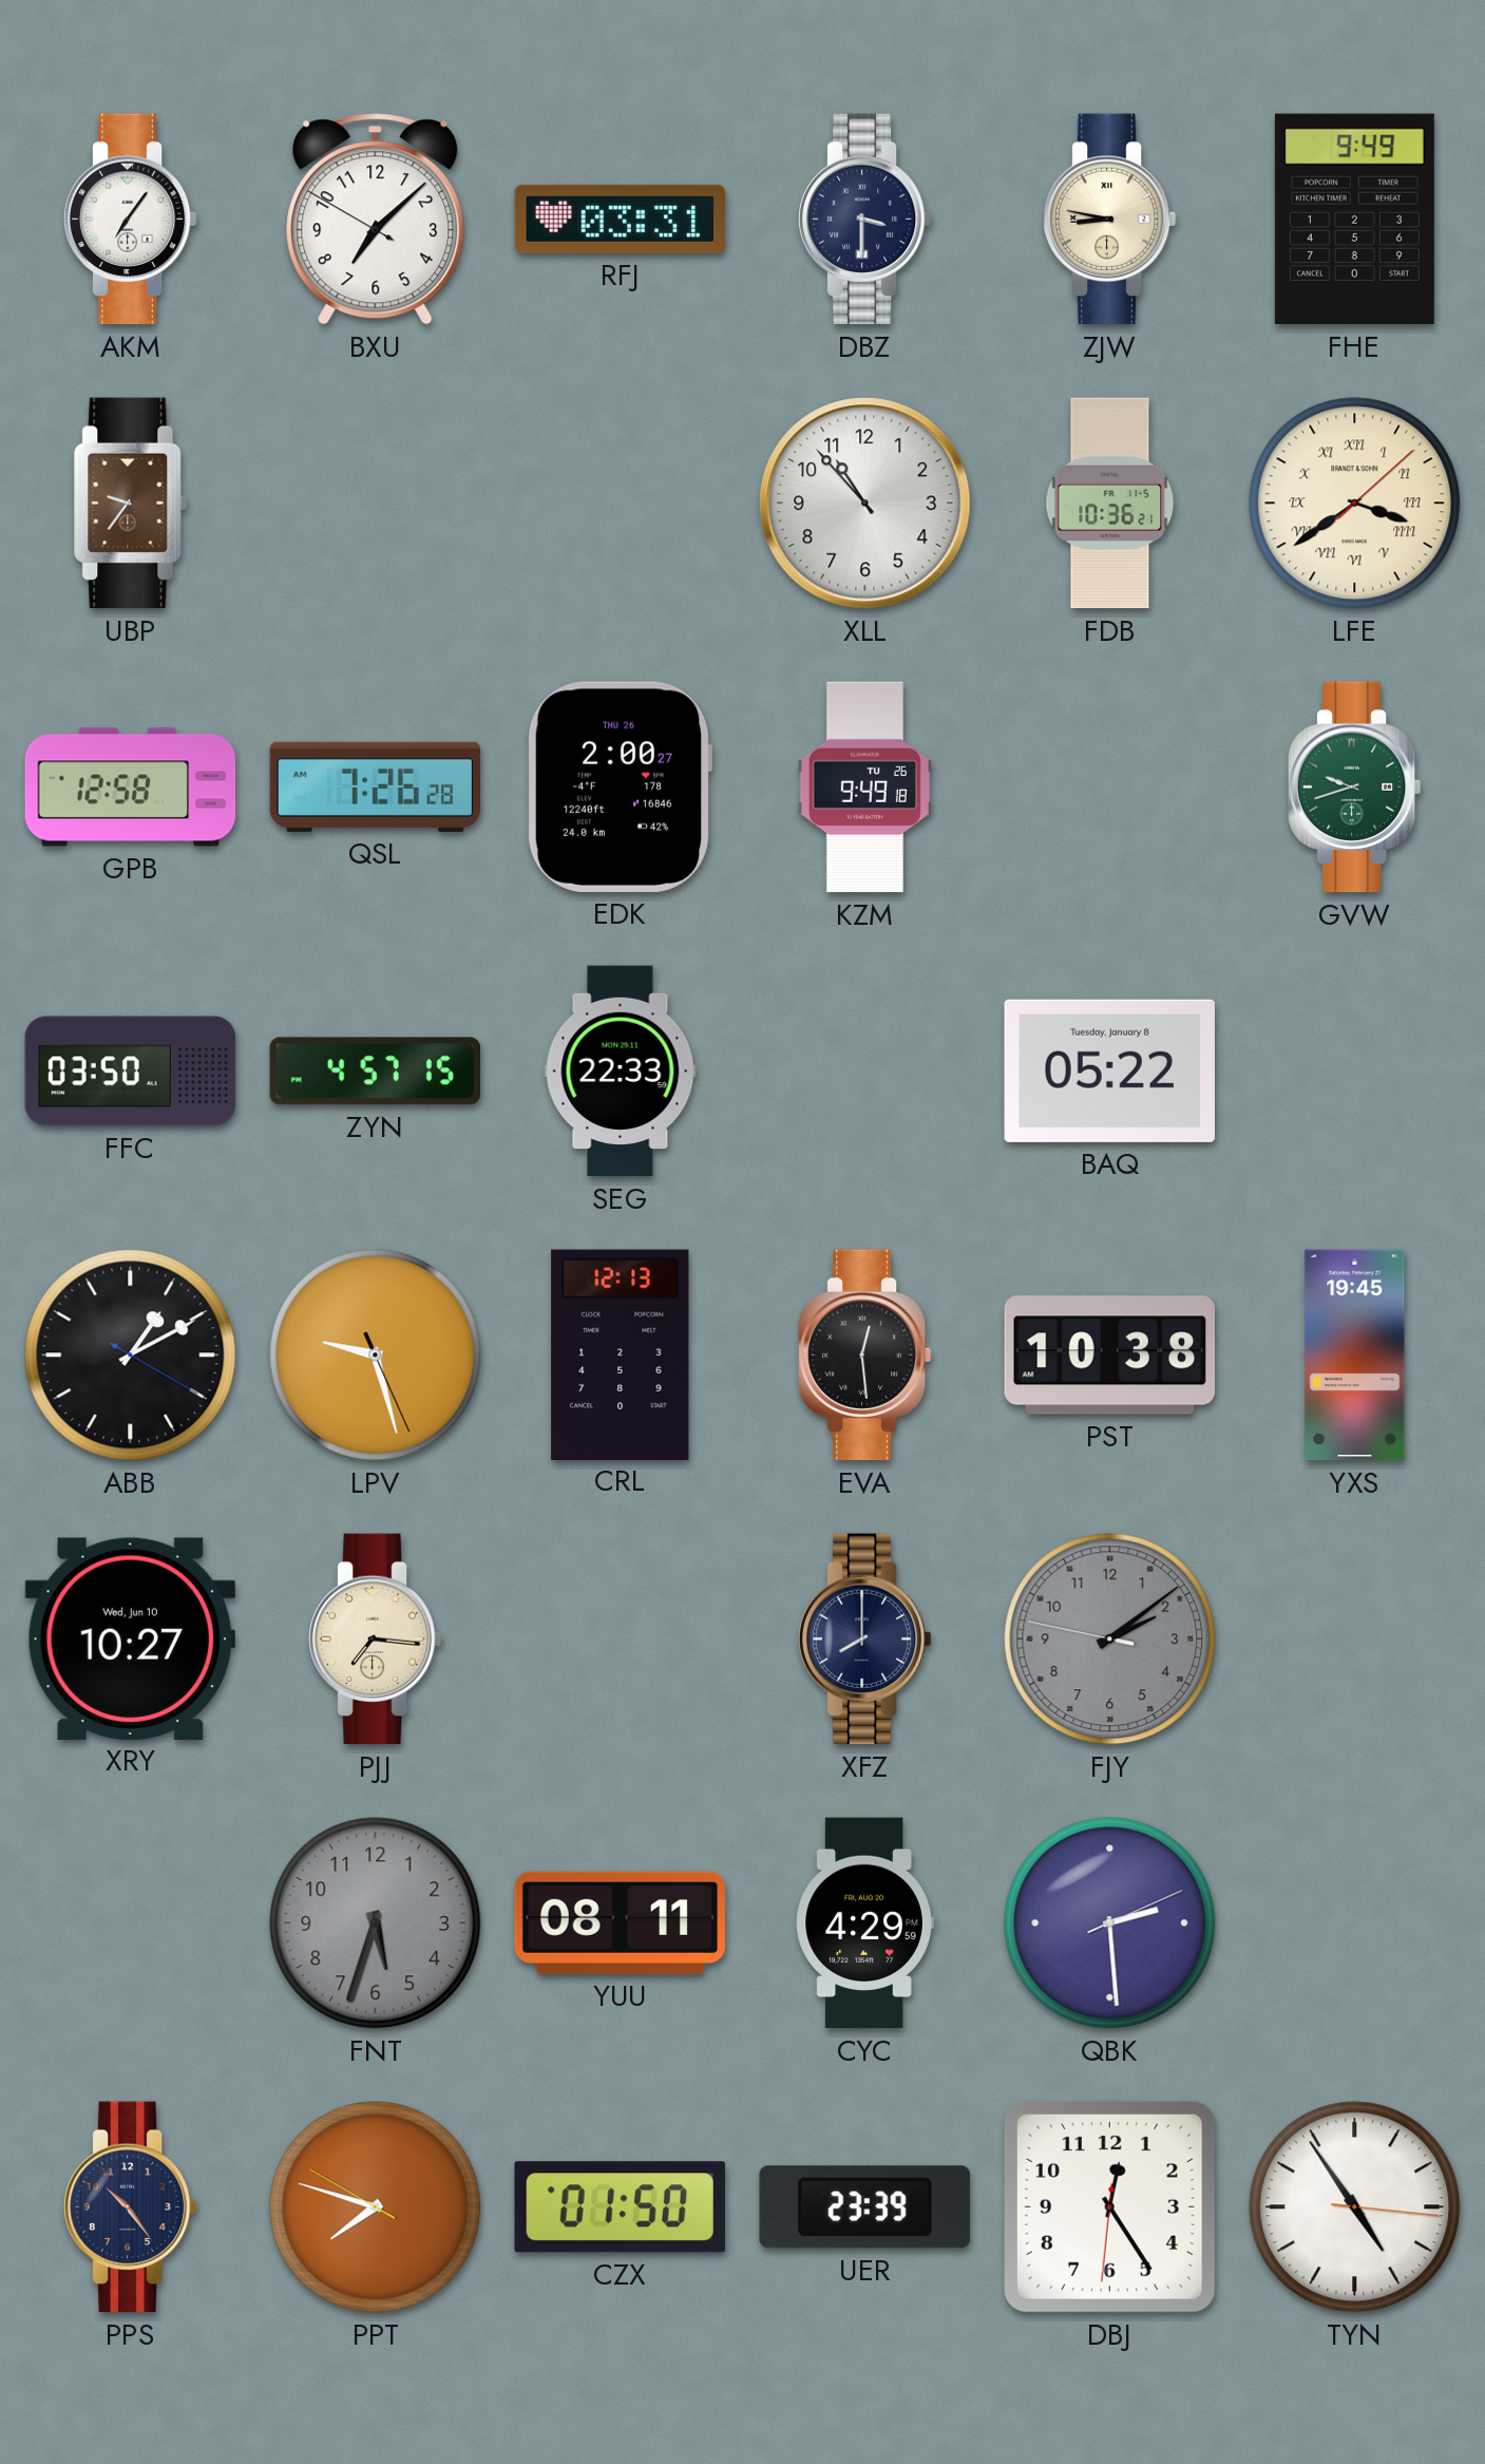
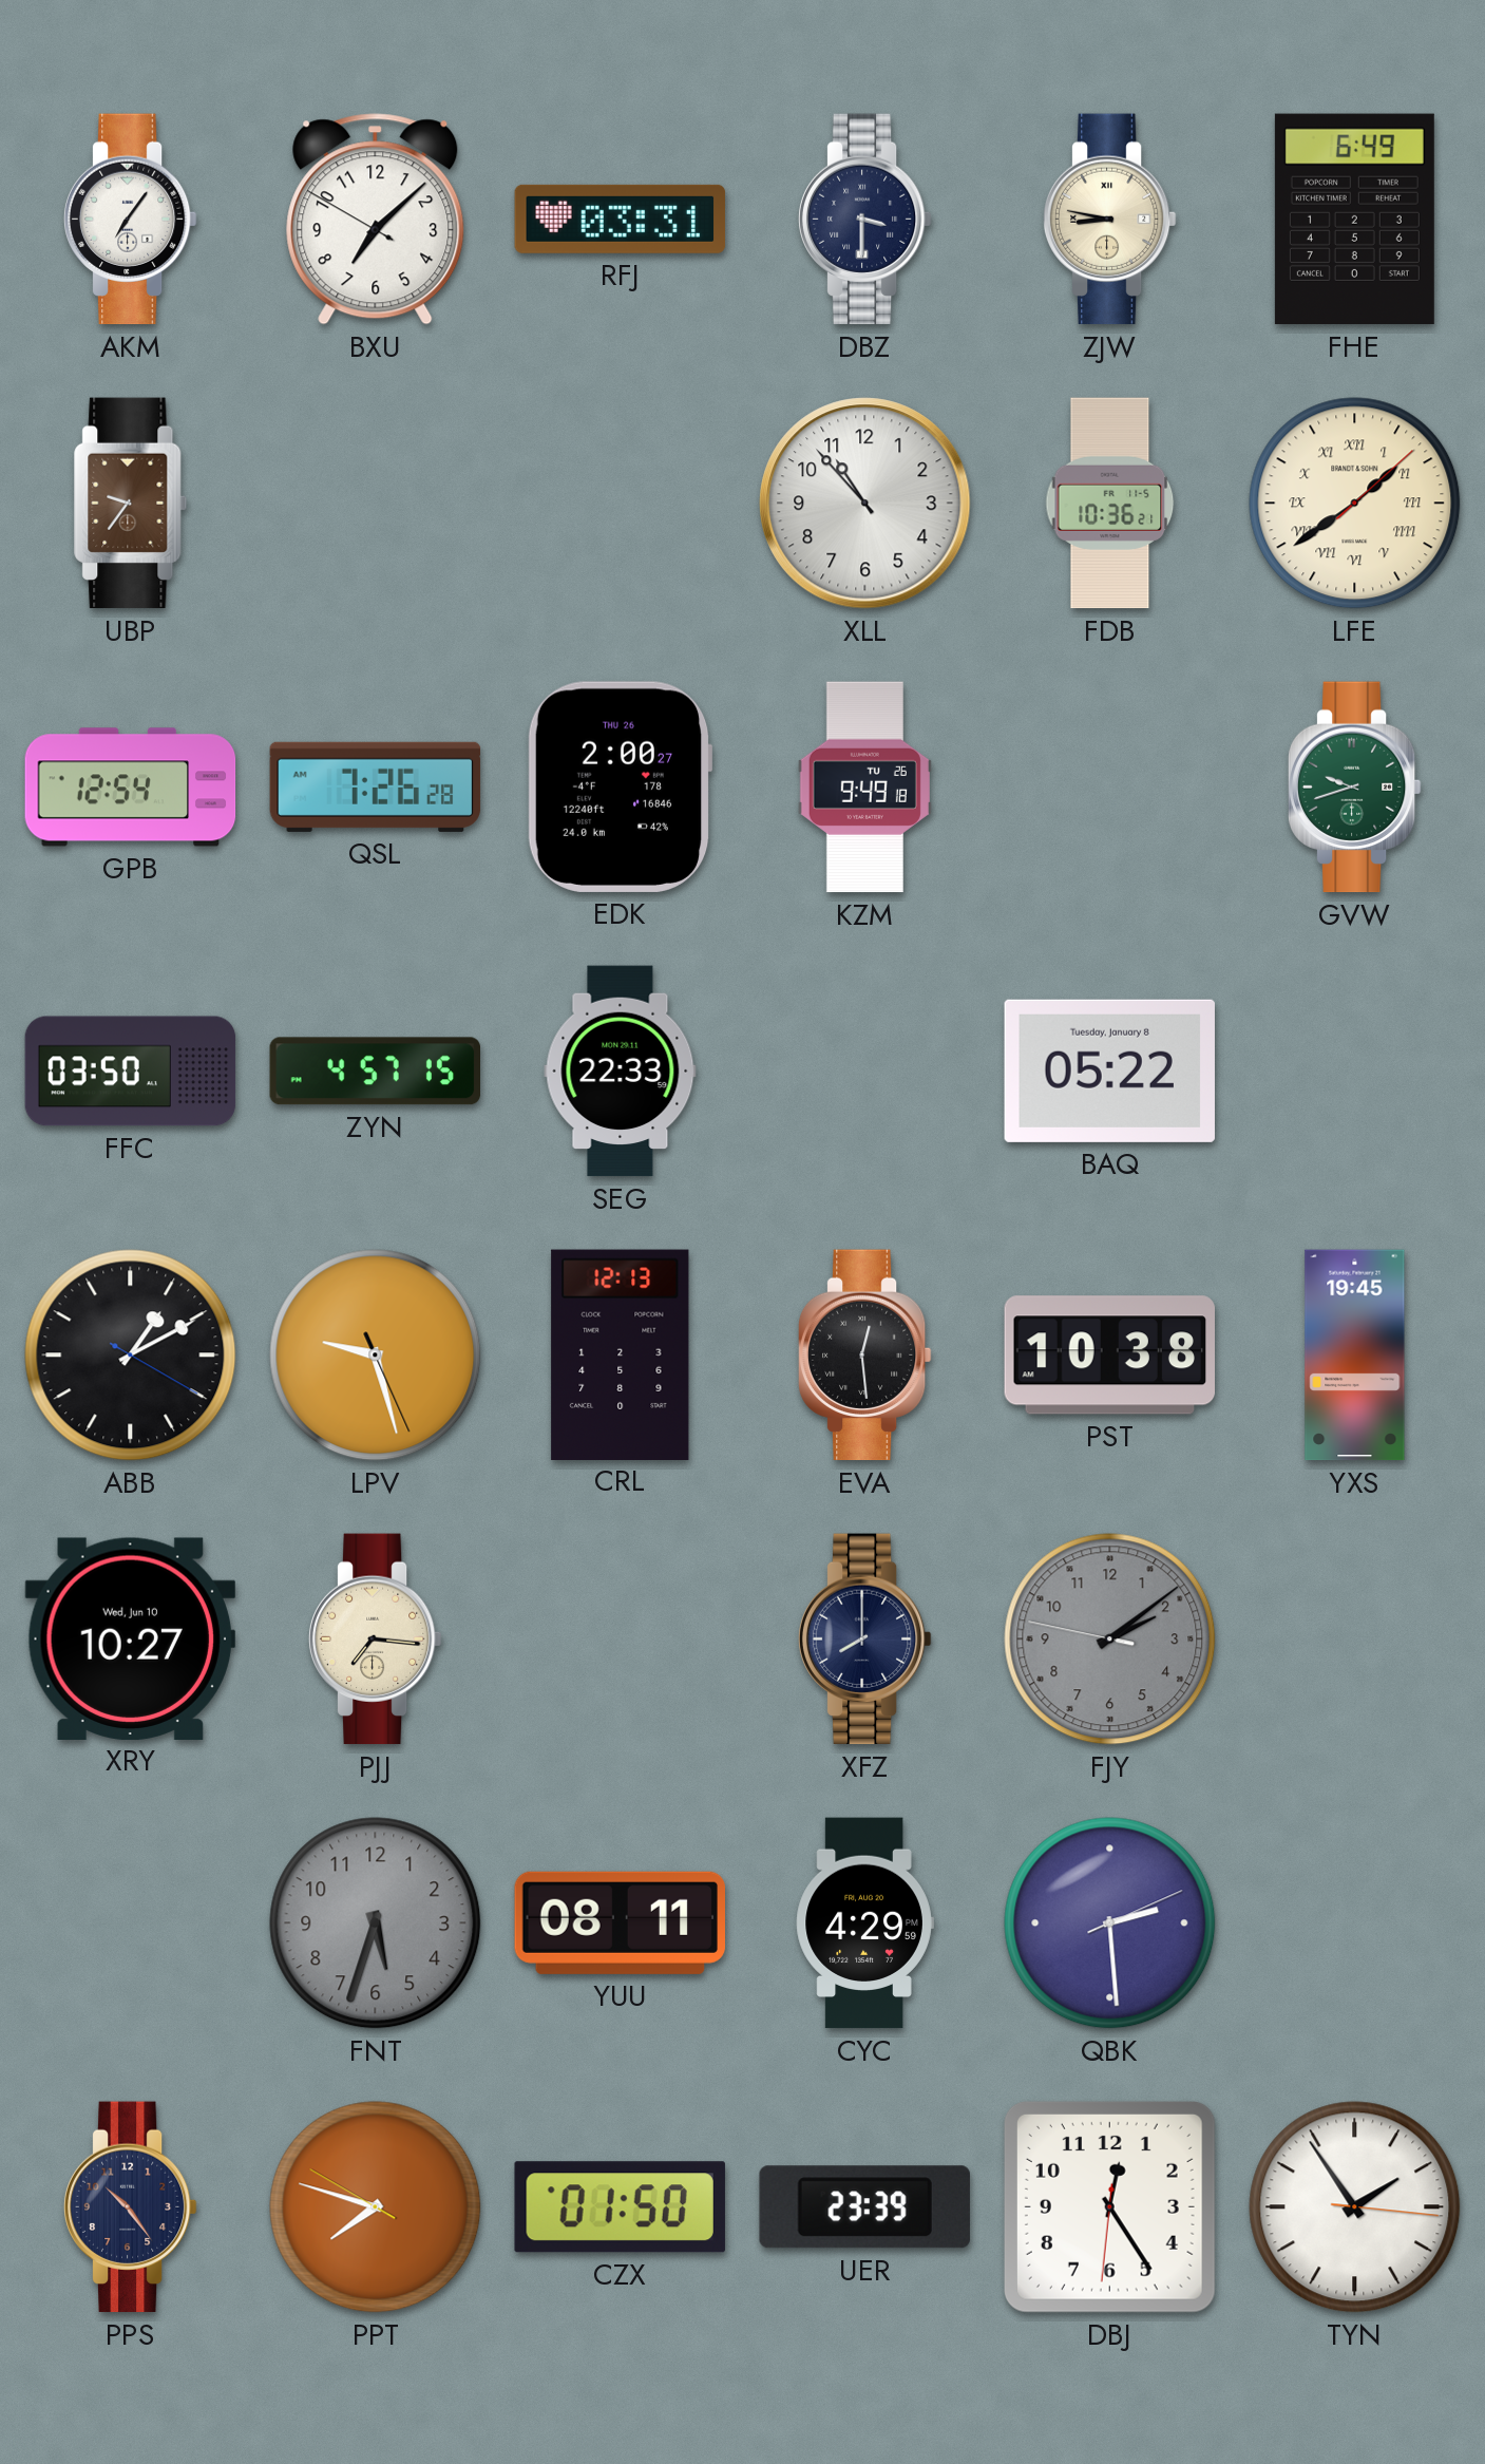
FHE: 9:49 -> 6:49 (1354, 220)
LFE: 3:39 -> 1:39 (1355, 504)
GPB: 12:58 -> 12:54 (131, 788)
TYN: 4:54 -> 1:54 (1355, 2207)
